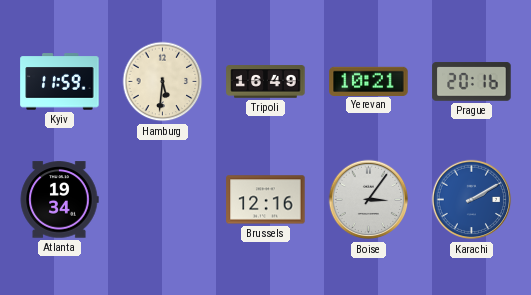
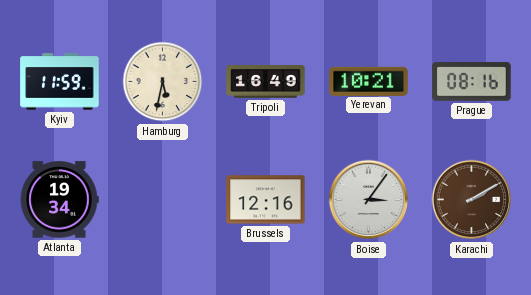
Hamburg: 5:31 -> 5:32 (163, 82)
Prague: 20:16 -> 08:16 (472, 82)
Karachi dial: blue -> brown (472, 200)
